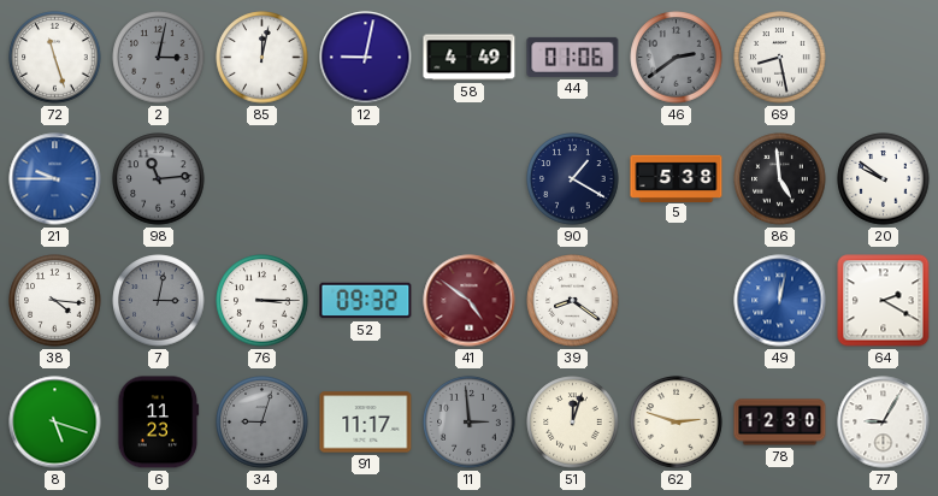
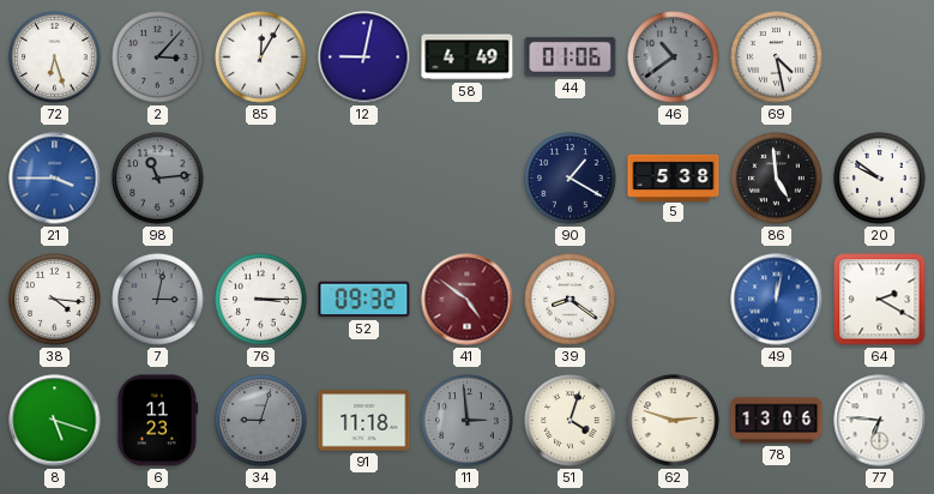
72: 11:27 -> 6:27 (55, 58)
2: 3:02 -> 3:07 (158, 58)
85: 12:02 -> 12:05 (261, 58)
46: 2:39 -> 10:39 (674, 58)
69: 8:28 -> 4:28 (777, 58)
21: 9:45 -> 3:45 (55, 179)
91: 11:17 -> 11:18 (364, 421)
51: 12:03 -> 4:03 (571, 421)
78: 12:30 -> 13:06 (777, 421)
77: 9:05 -> 6:46 (880, 421)
